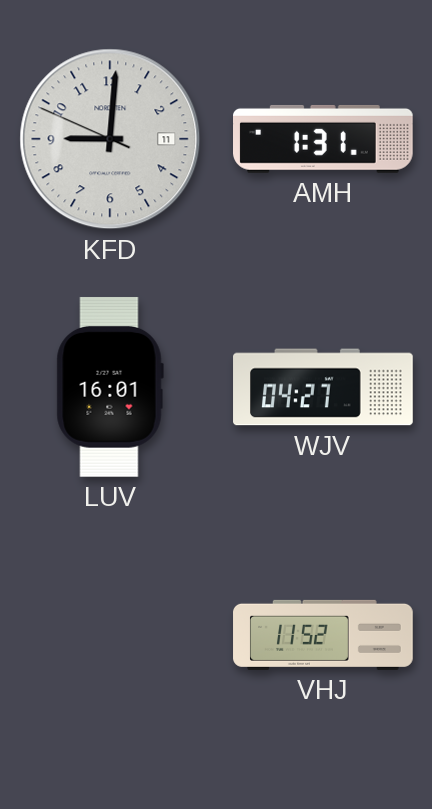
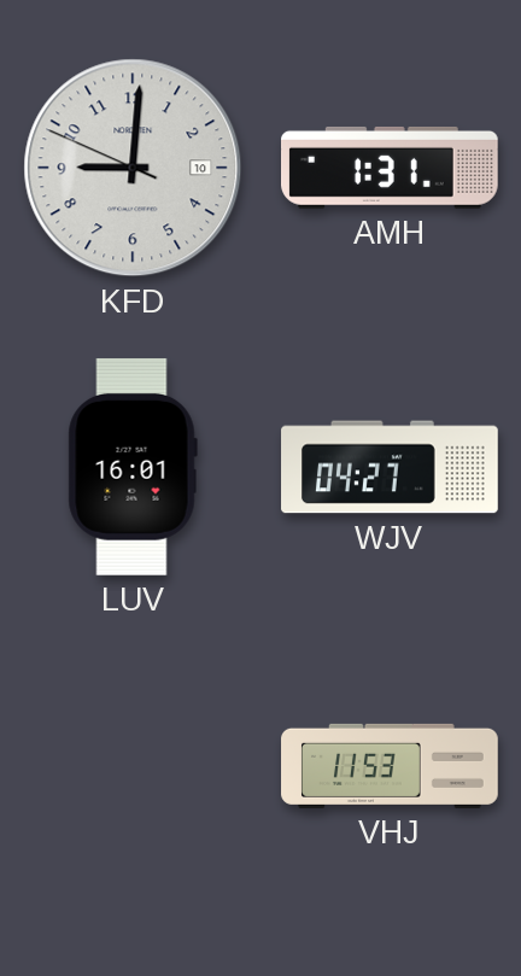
KFD date: 11 -> 10 (133, 168)
VHJ: 11:52 -> 11:53 (390, 766)
